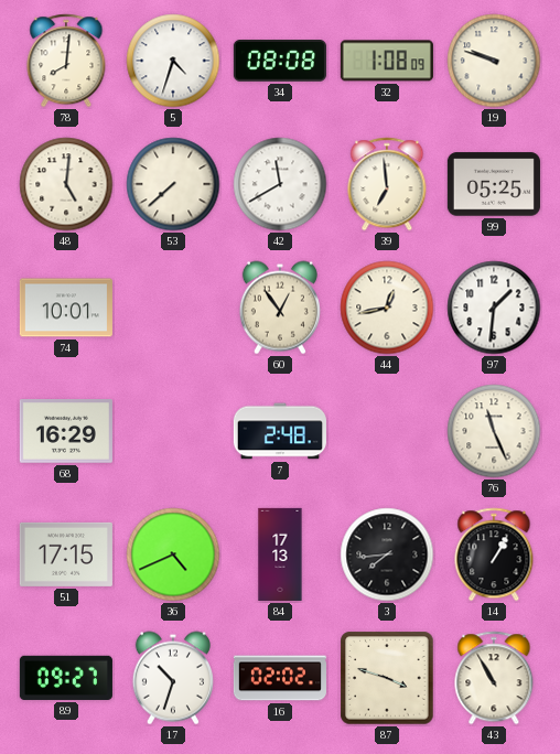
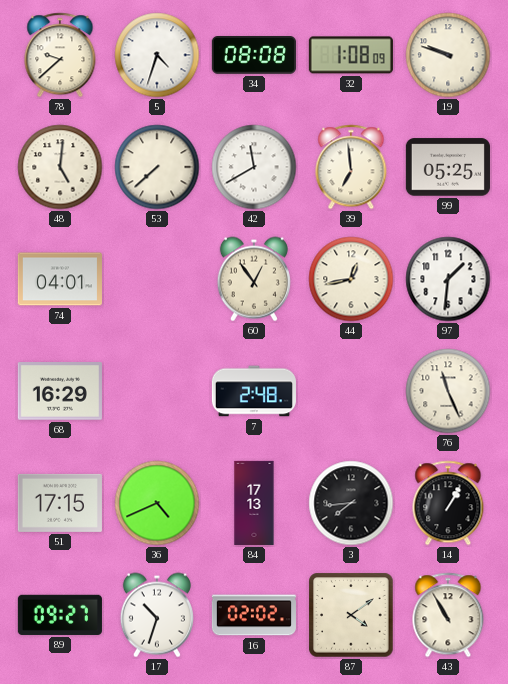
78: 8:01 -> 9:38 (60, 55)
74: 10:01 -> 04:01 (60, 279)
87: 3:48 -> 4:09 (351, 615)
